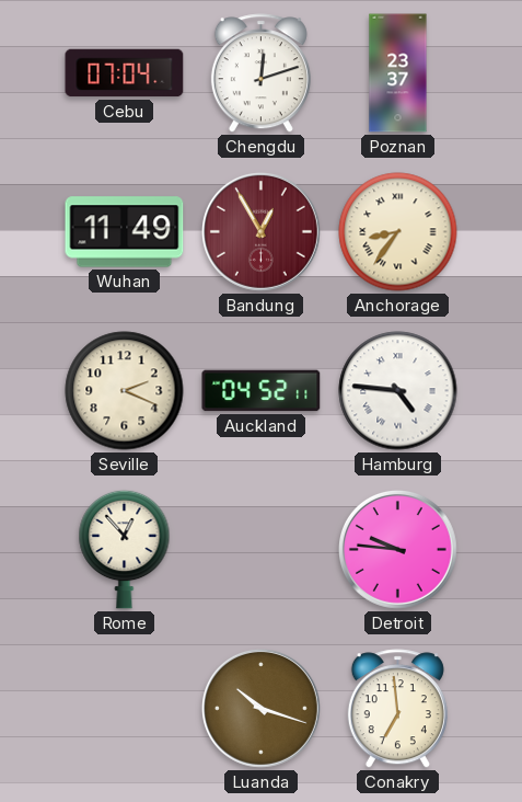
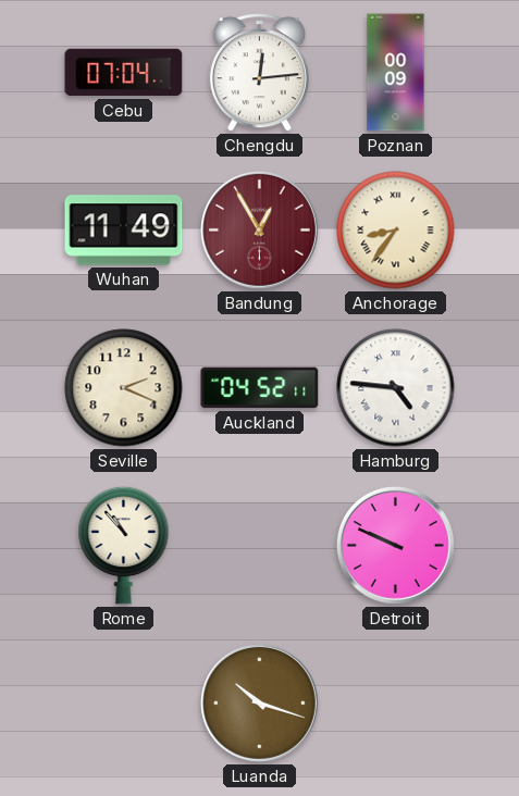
Chengdu: 12:12 -> 12:14 (259, 73)
Poznan: 23:37 -> 00:09 (396, 73)
Rome: 12:53 -> 10:53 (124, 545)
Detroit: 9:46 -> 9:49 (395, 545)
Conakry: 6:59 -> none (397, 709)
